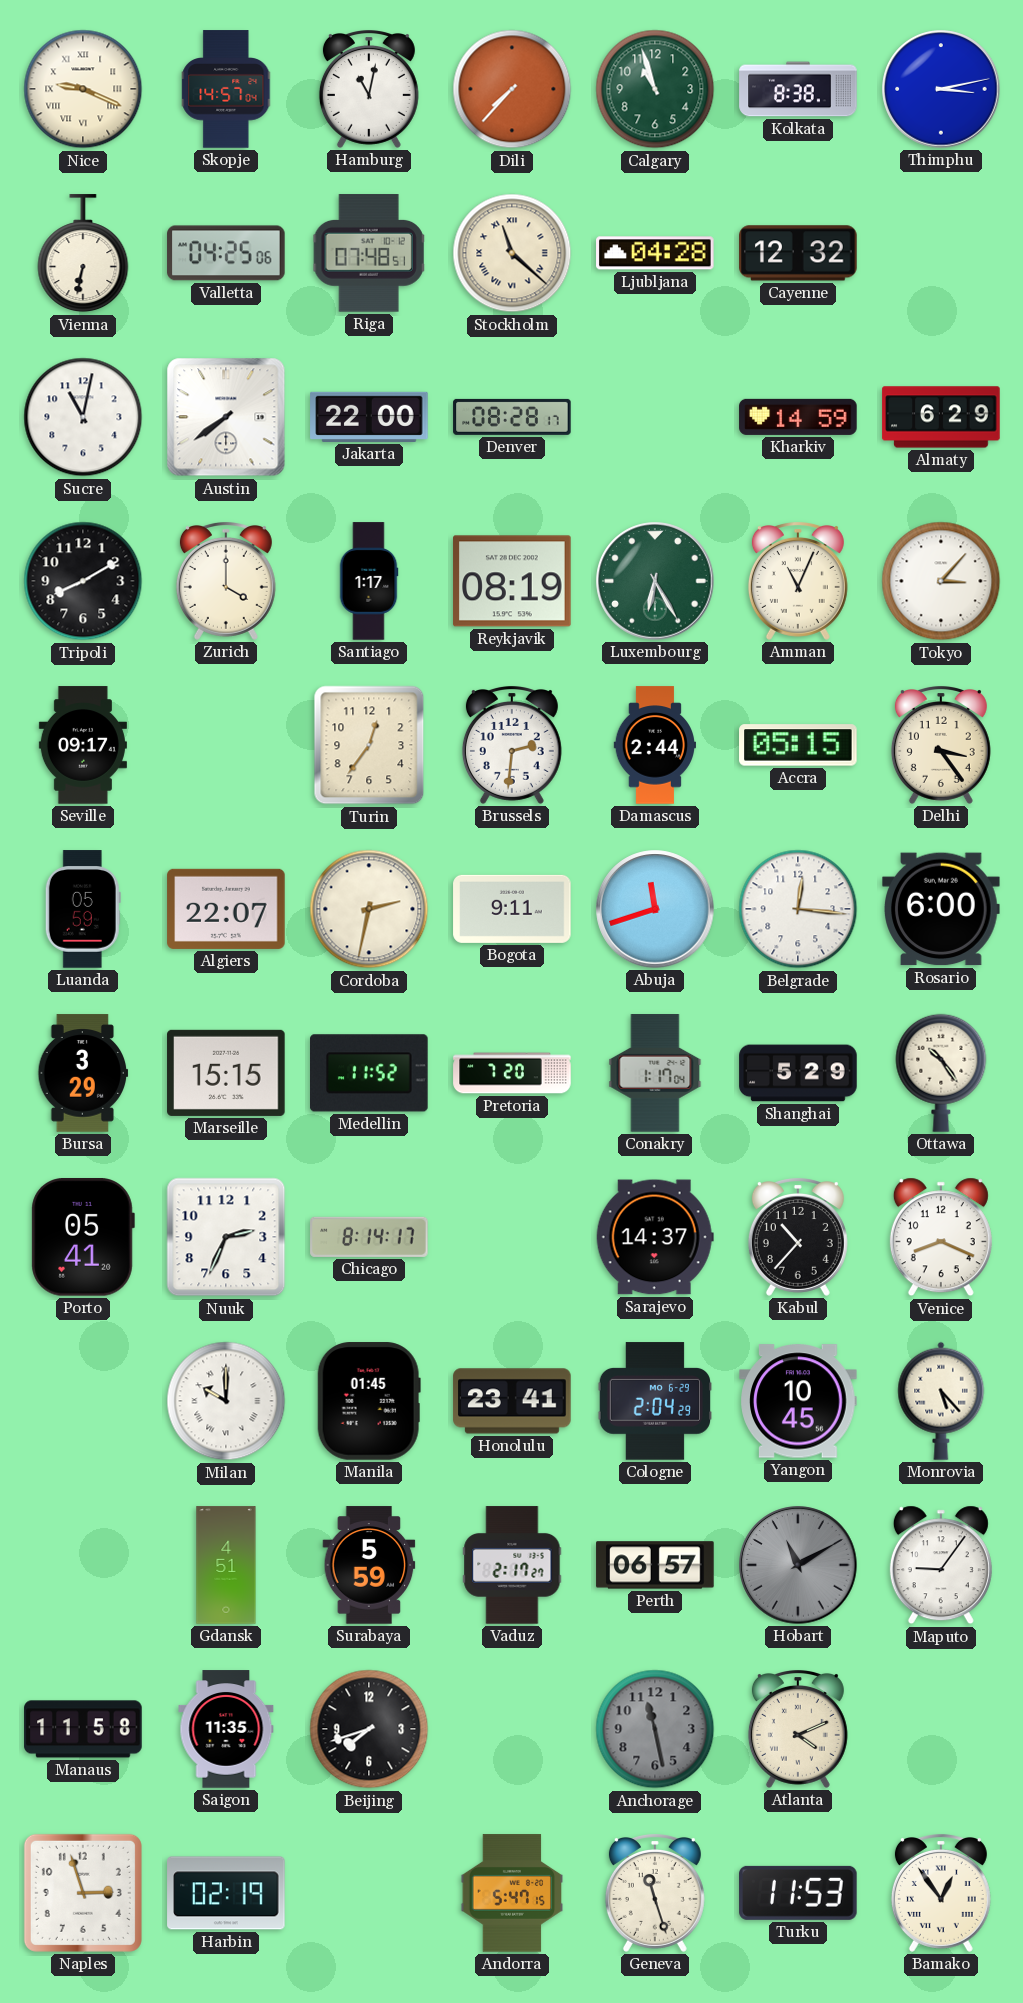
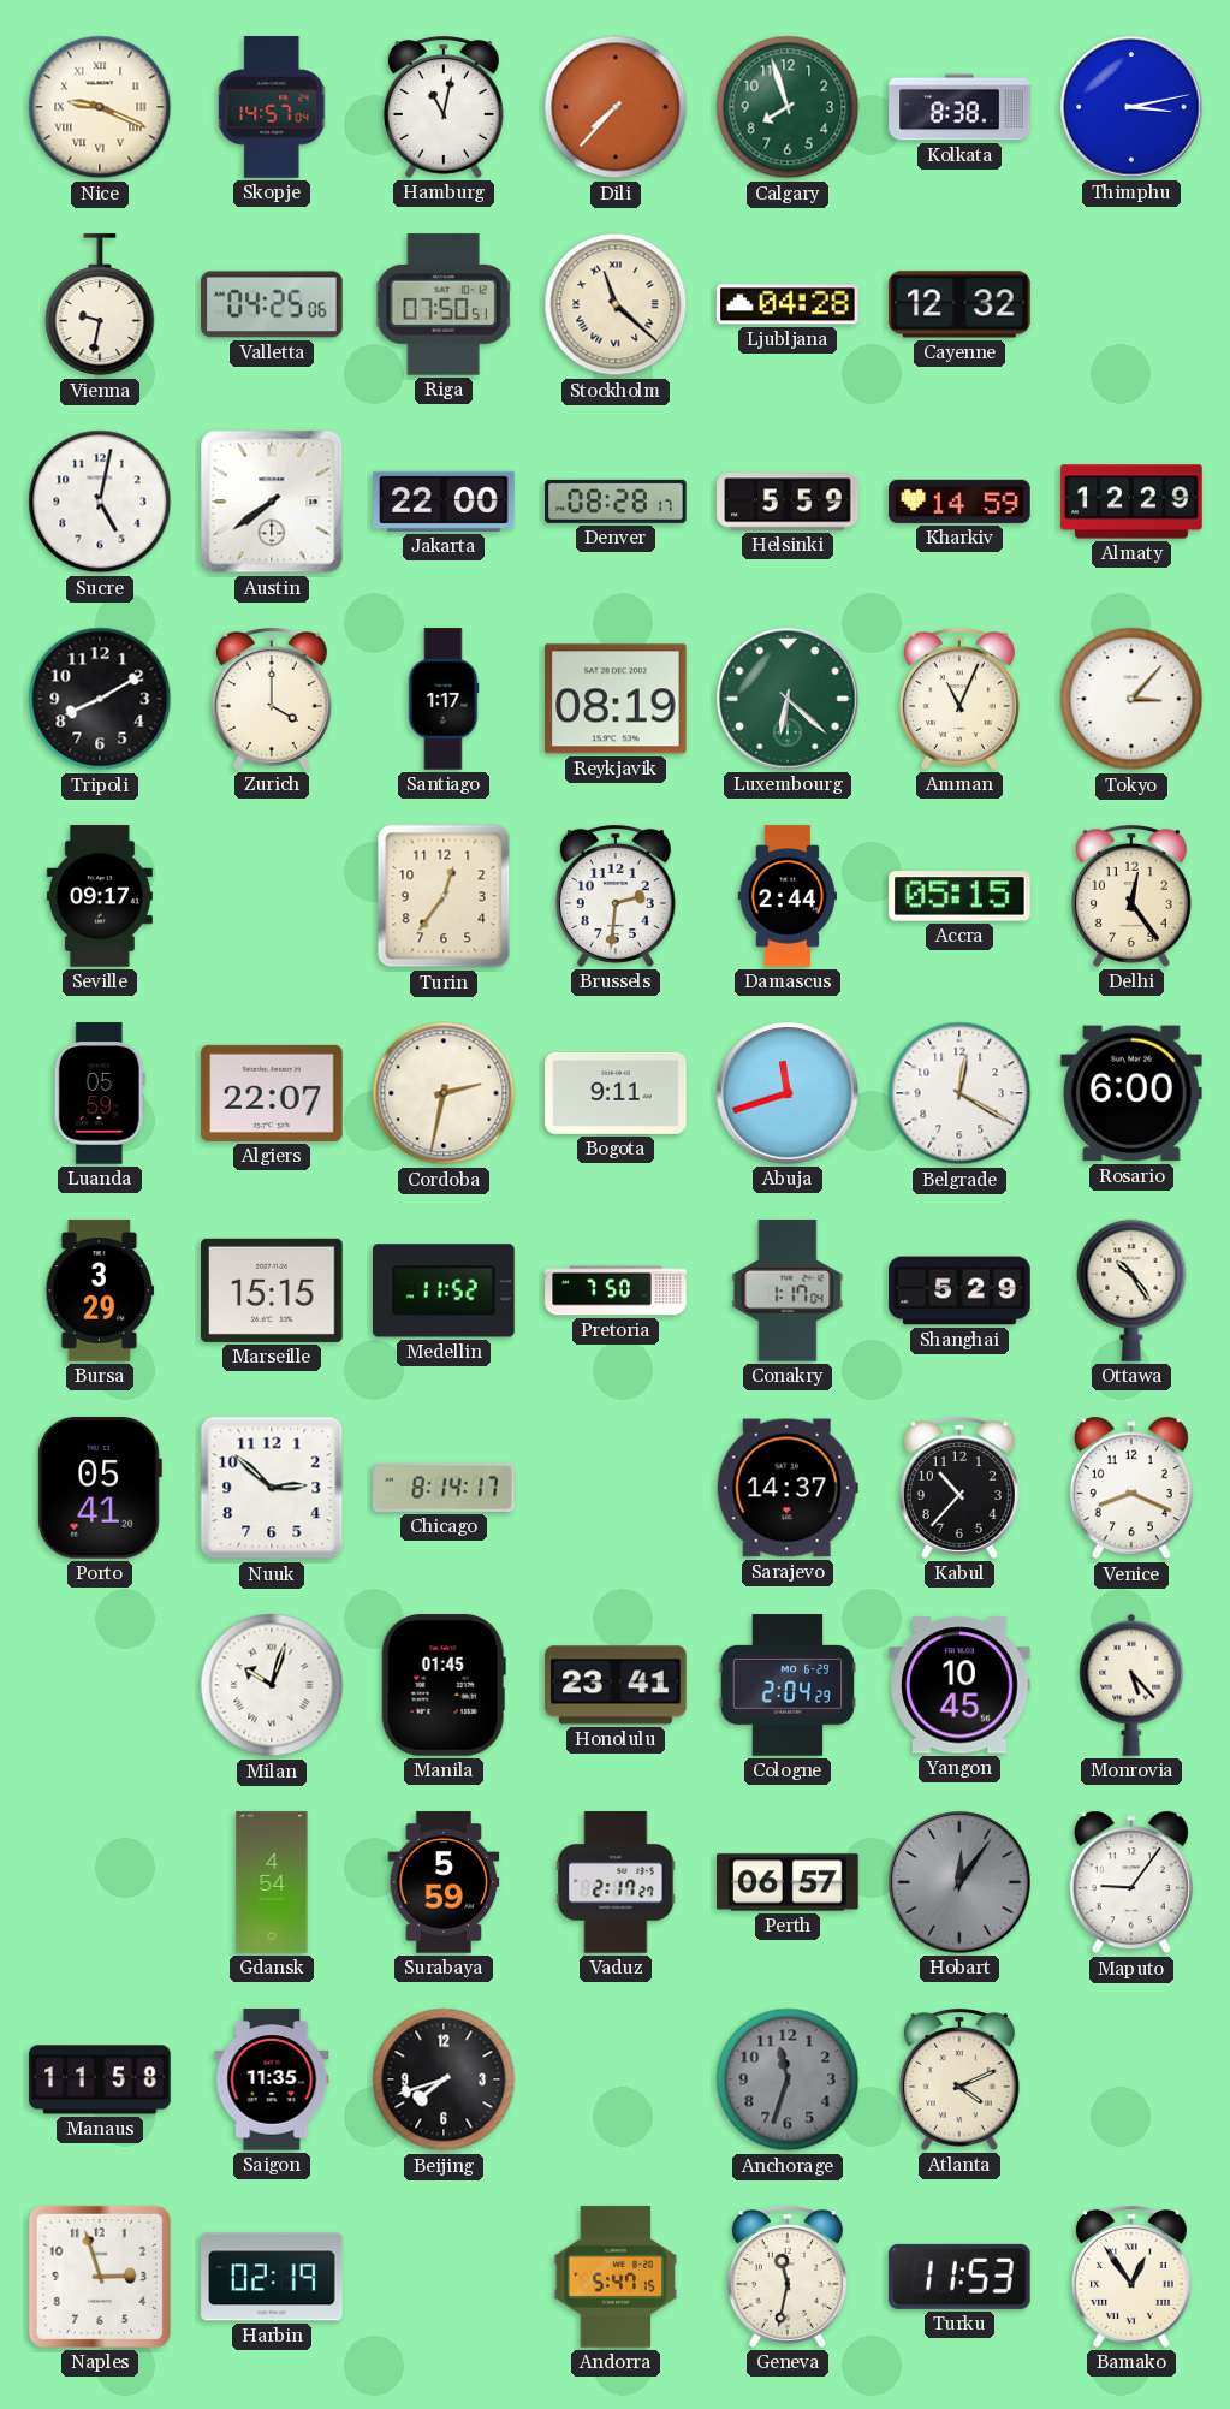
Calgary: 10:57 -> 7:57 (788, 107)
Vienna: 6:32 -> 9:32 (100, 305)
Riga: 07:48 -> 07:50 (444, 304)
Sucre: 11:02 -> 5:02 (100, 502)
Helsinki: none -> 5:59 (788, 502)
Almaty: 6:29 -> 12:29 (1131, 502)
Luxembourg: 6:25 -> 6:22 (788, 699)
Delhi: 3:24 -> 12:24 (1131, 897)
Belgrade: 12:16 -> 12:20 (959, 1093)
Pretoria: 7:20 -> 7:50 (616, 1290)
Nuuk: 2:34 -> 2:52 (272, 1488)
Milan: 10:00 -> 10:03 (272, 1685)
Gdansk: 4:51 -> 4:54 (272, 1882)
Hobart: 11:10 -> 12:06 (959, 1882)
Anchorage: 11:28 -> 11:33 (788, 2079)
Geneva: 11:27 -> 11:32 (788, 2278)
